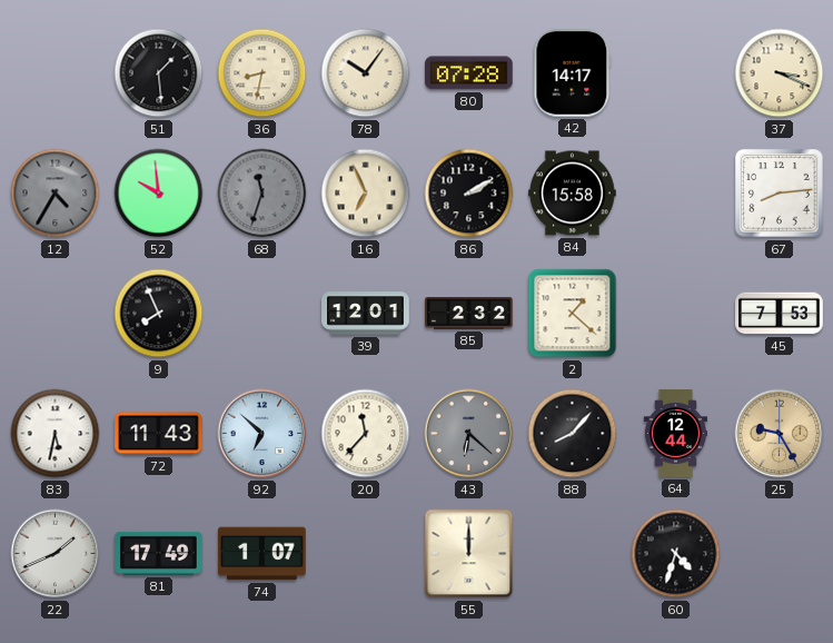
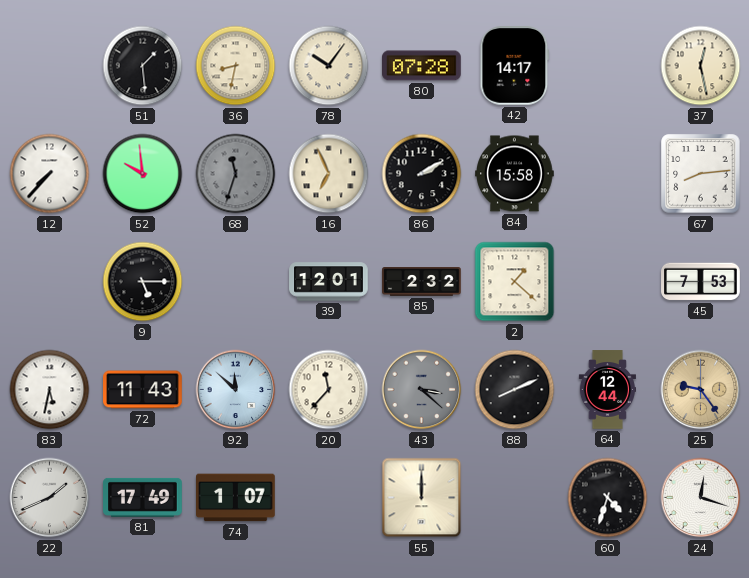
37: 3:19 -> 12:28 (701, 66)
12: 4:35 -> 7:37 (50, 174)
12 dial: grey -> white (50, 174)
9: 7:56 -> 5:15 (143, 282)
92: 6:52 -> 11:52 (236, 390)
43: 6:22 -> 3:22 (422, 390)
88: 8:07 -> 8:11 (515, 390)
25: 9:25 -> 9:24 (701, 390)
24: none -> 12:18 (701, 498)
